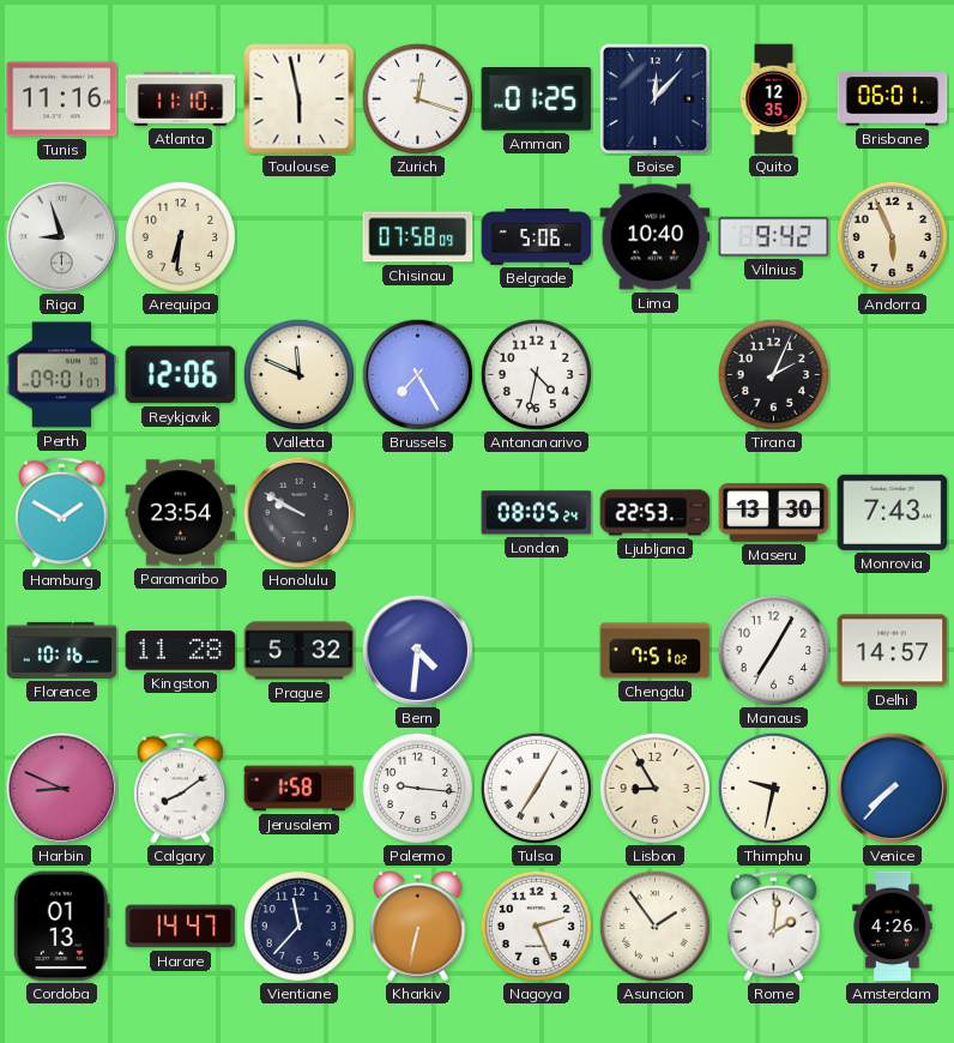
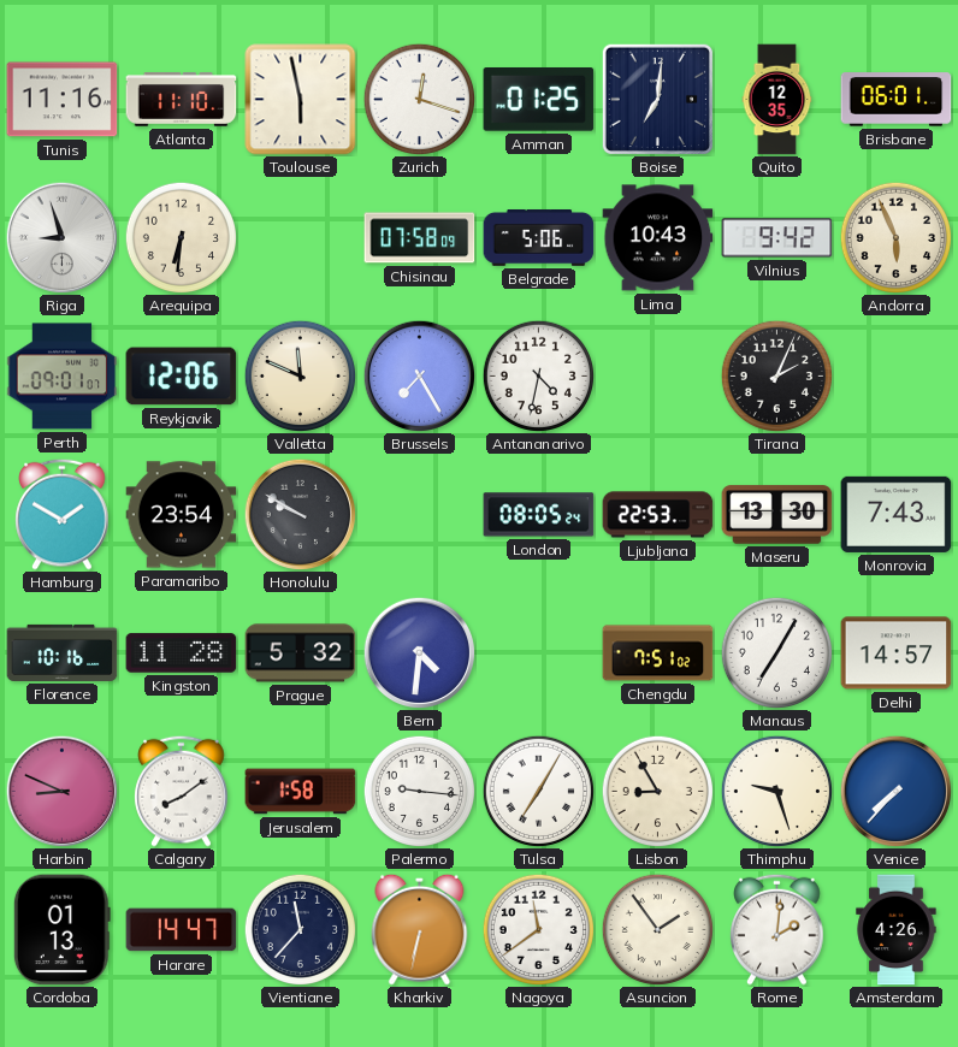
Boise: 12:07 -> 7:01 (657, 99)
Lima: 10:40 -> 10:43 (658, 238)
Thimphu: 9:32 -> 9:27 (776, 791)
Nagoya: 2:26 -> 11:39 (538, 929)
